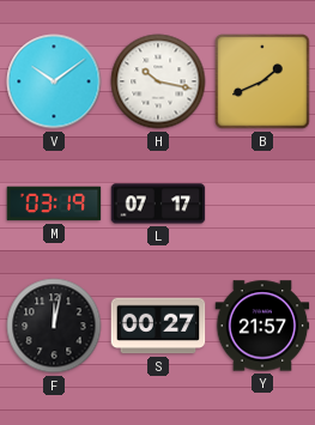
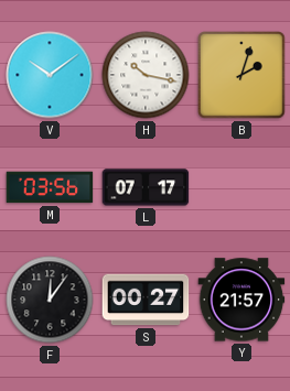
B: 1:41 -> 2:03 (241, 75)
M: 03:19 -> 03:56 (50, 187)
F: 12:02 -> 12:06 (50, 300)
